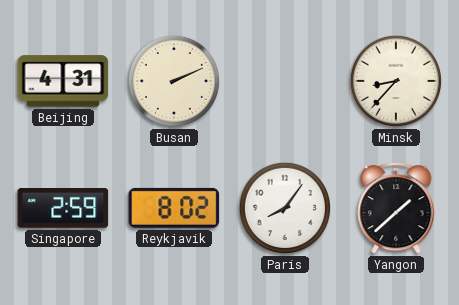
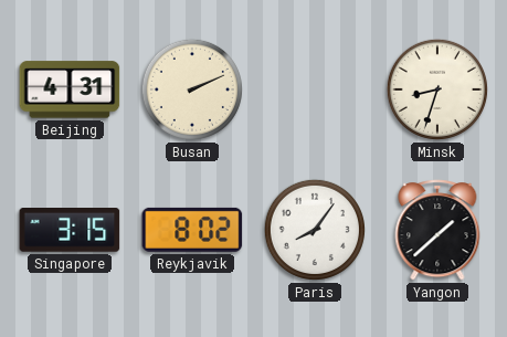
Minsk: 8:37 -> 8:33 (437, 89)
Singapore: 2:59 -> 3:15 (70, 231)
